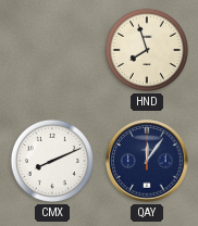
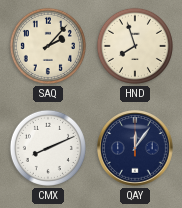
SAQ: none -> 2:07 (48, 46)
